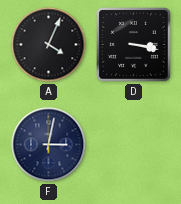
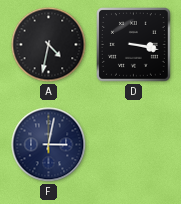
A: 4:04 -> 4:32 (49, 45)
